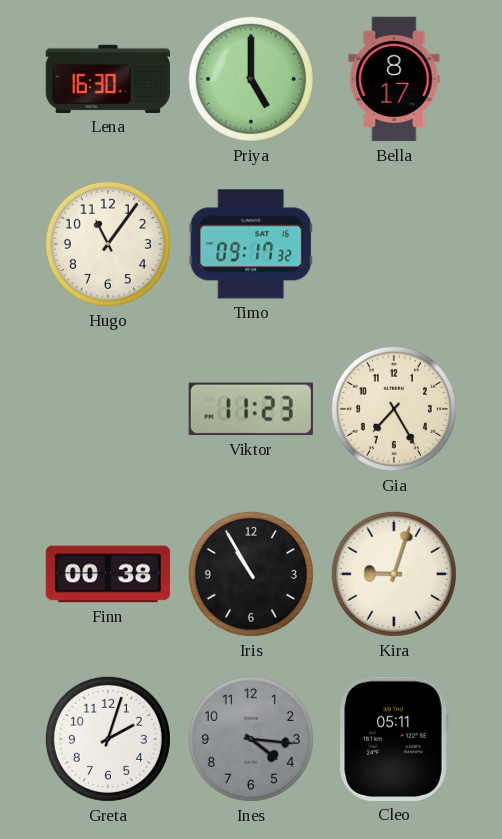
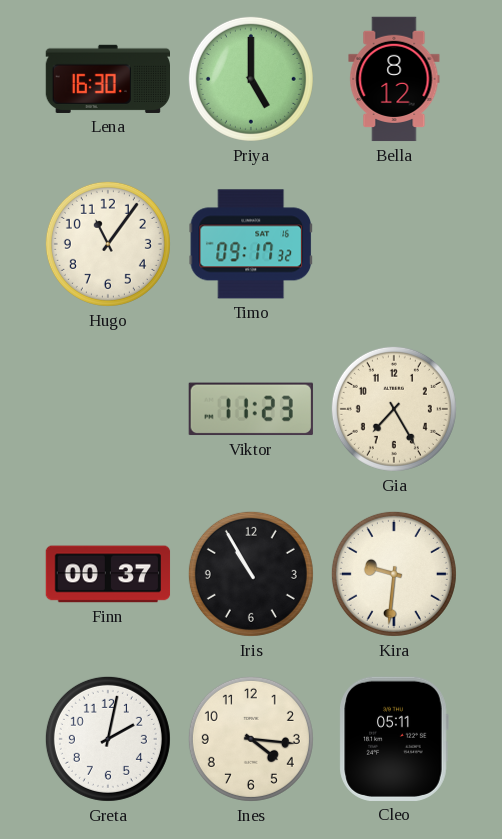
Bella: 8:17 -> 8:12 (394, 79)
Finn: 00:38 -> 00:37 (108, 574)
Kira: 9:03 -> 9:31 (394, 574)
Greta: 2:03 -> 2:02 (108, 739)
Ines dial: grey -> cream (251, 739)
